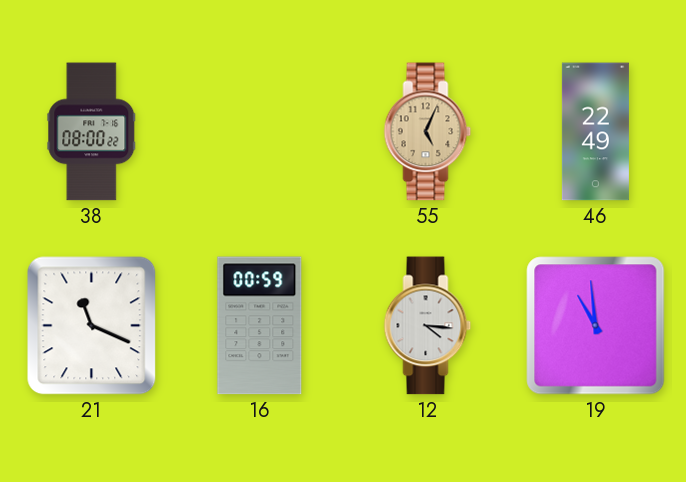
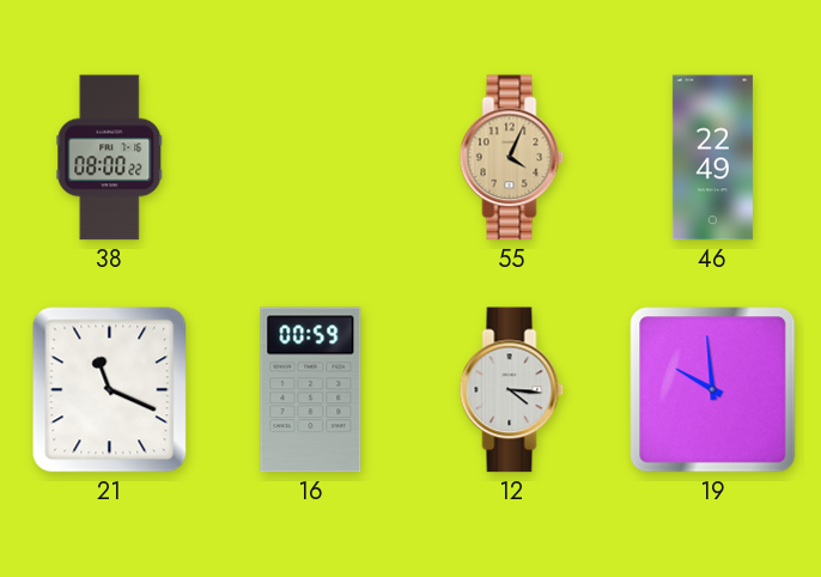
55: 5:04 -> 4:04 (512, 158)
19: 10:59 -> 9:59 (713, 390)
